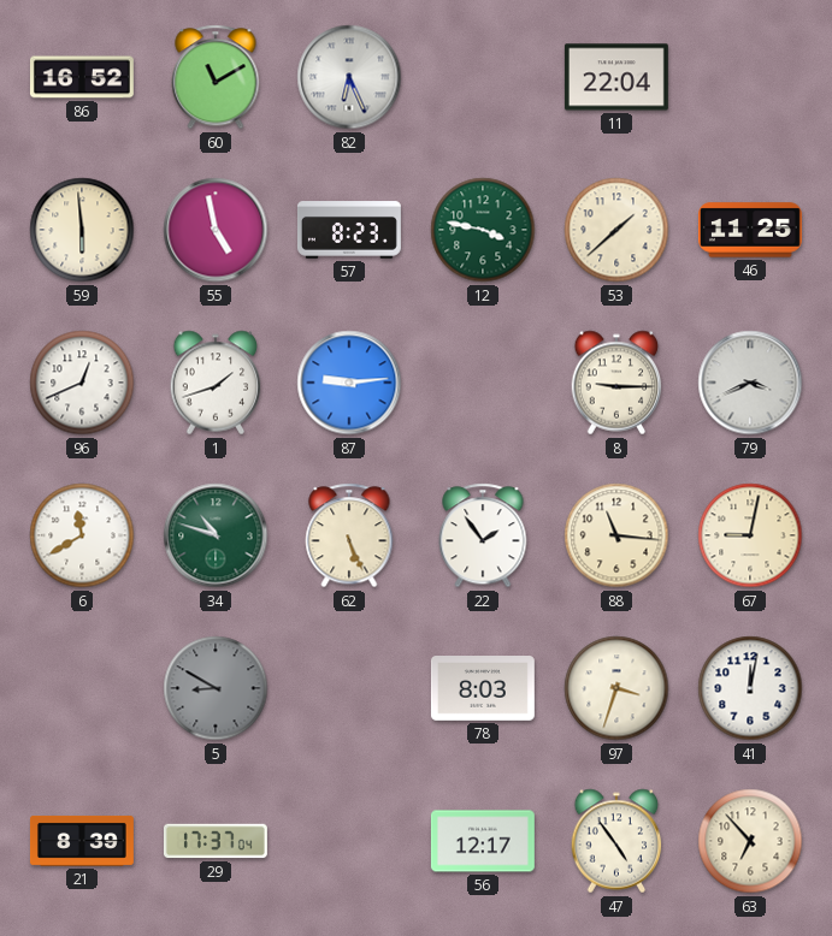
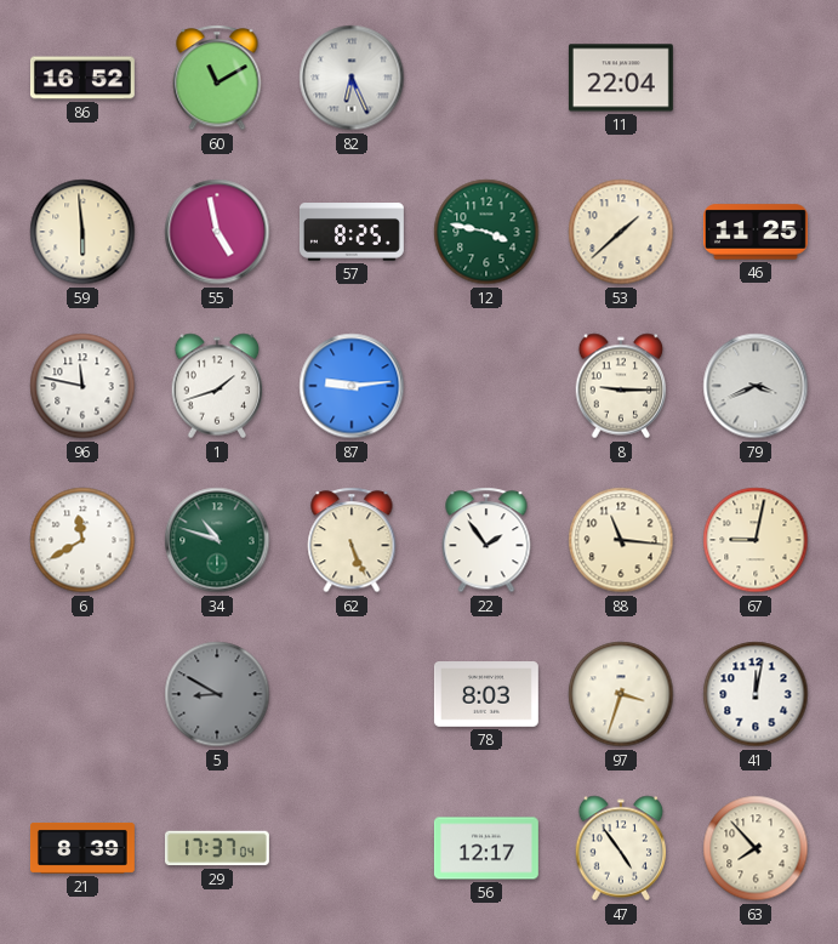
57: 8:23 -> 8:25 (352, 232)
96: 12:41 -> 11:47 (82, 386)
63: 6:53 -> 7:53 (756, 848)
